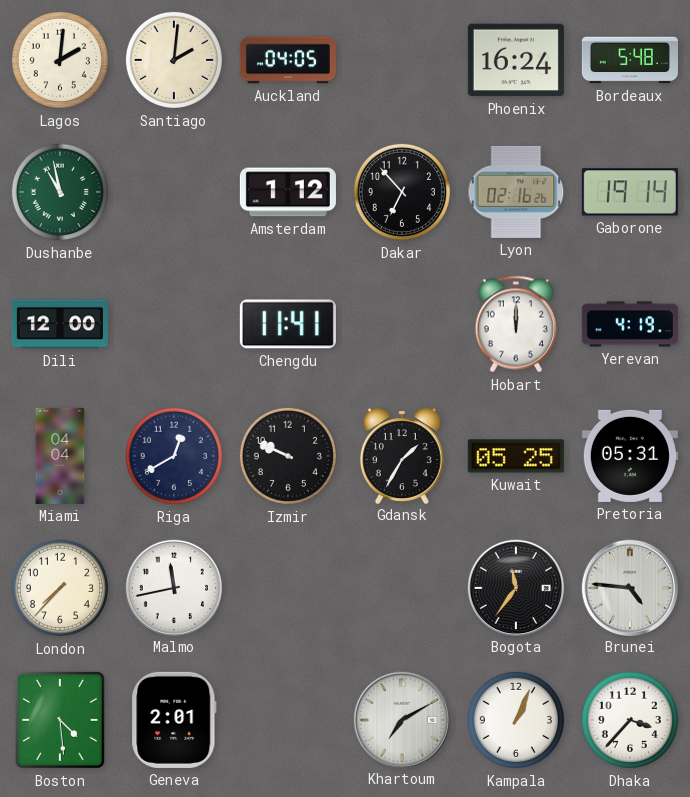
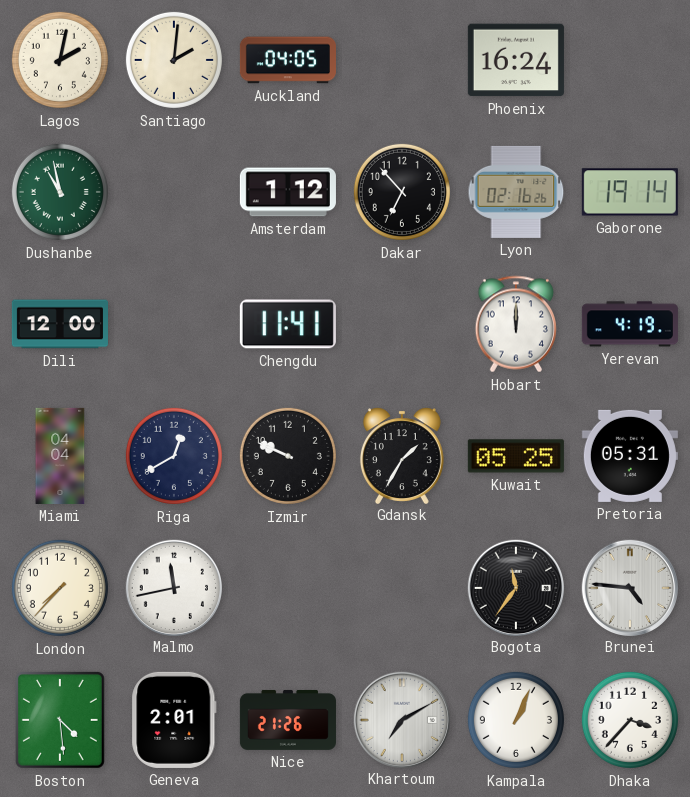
Lagos: 2:01 -> 2:02 (60, 60)
Bordeaux: 5:48 -> none (630, 60)
Nice: none -> 21:26 (288, 720)
